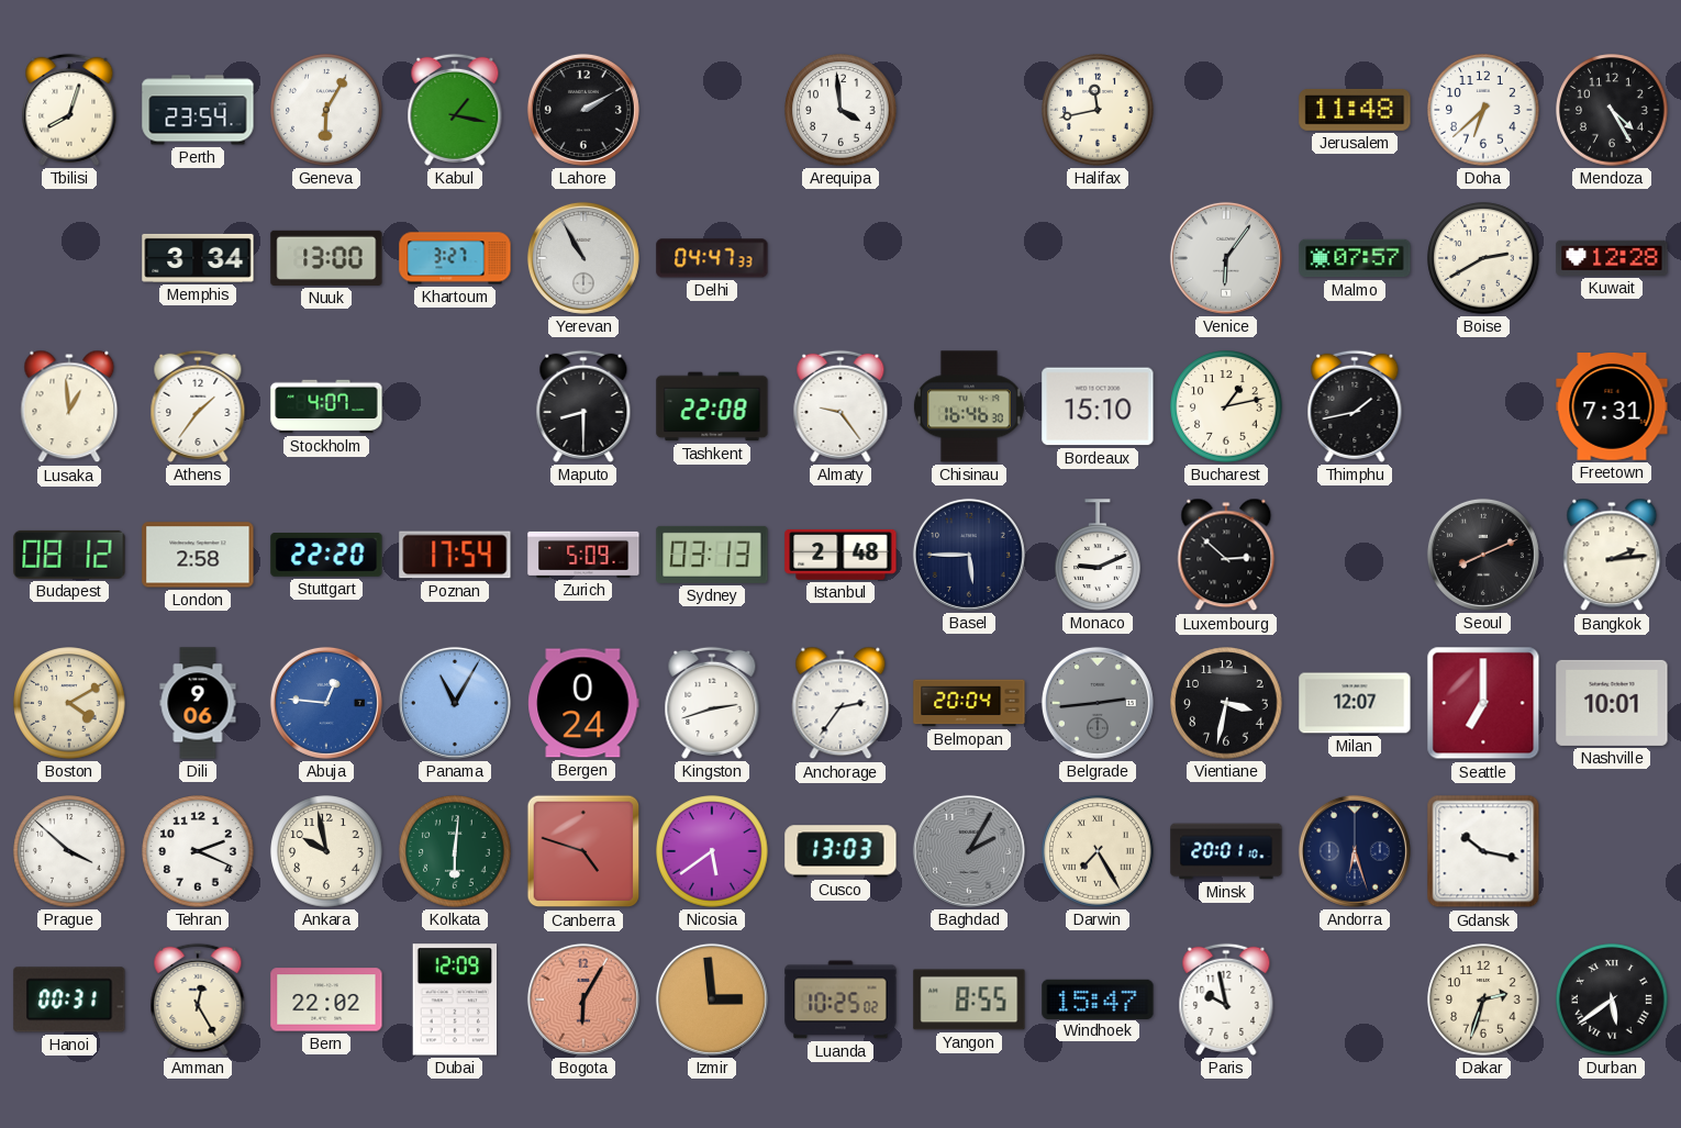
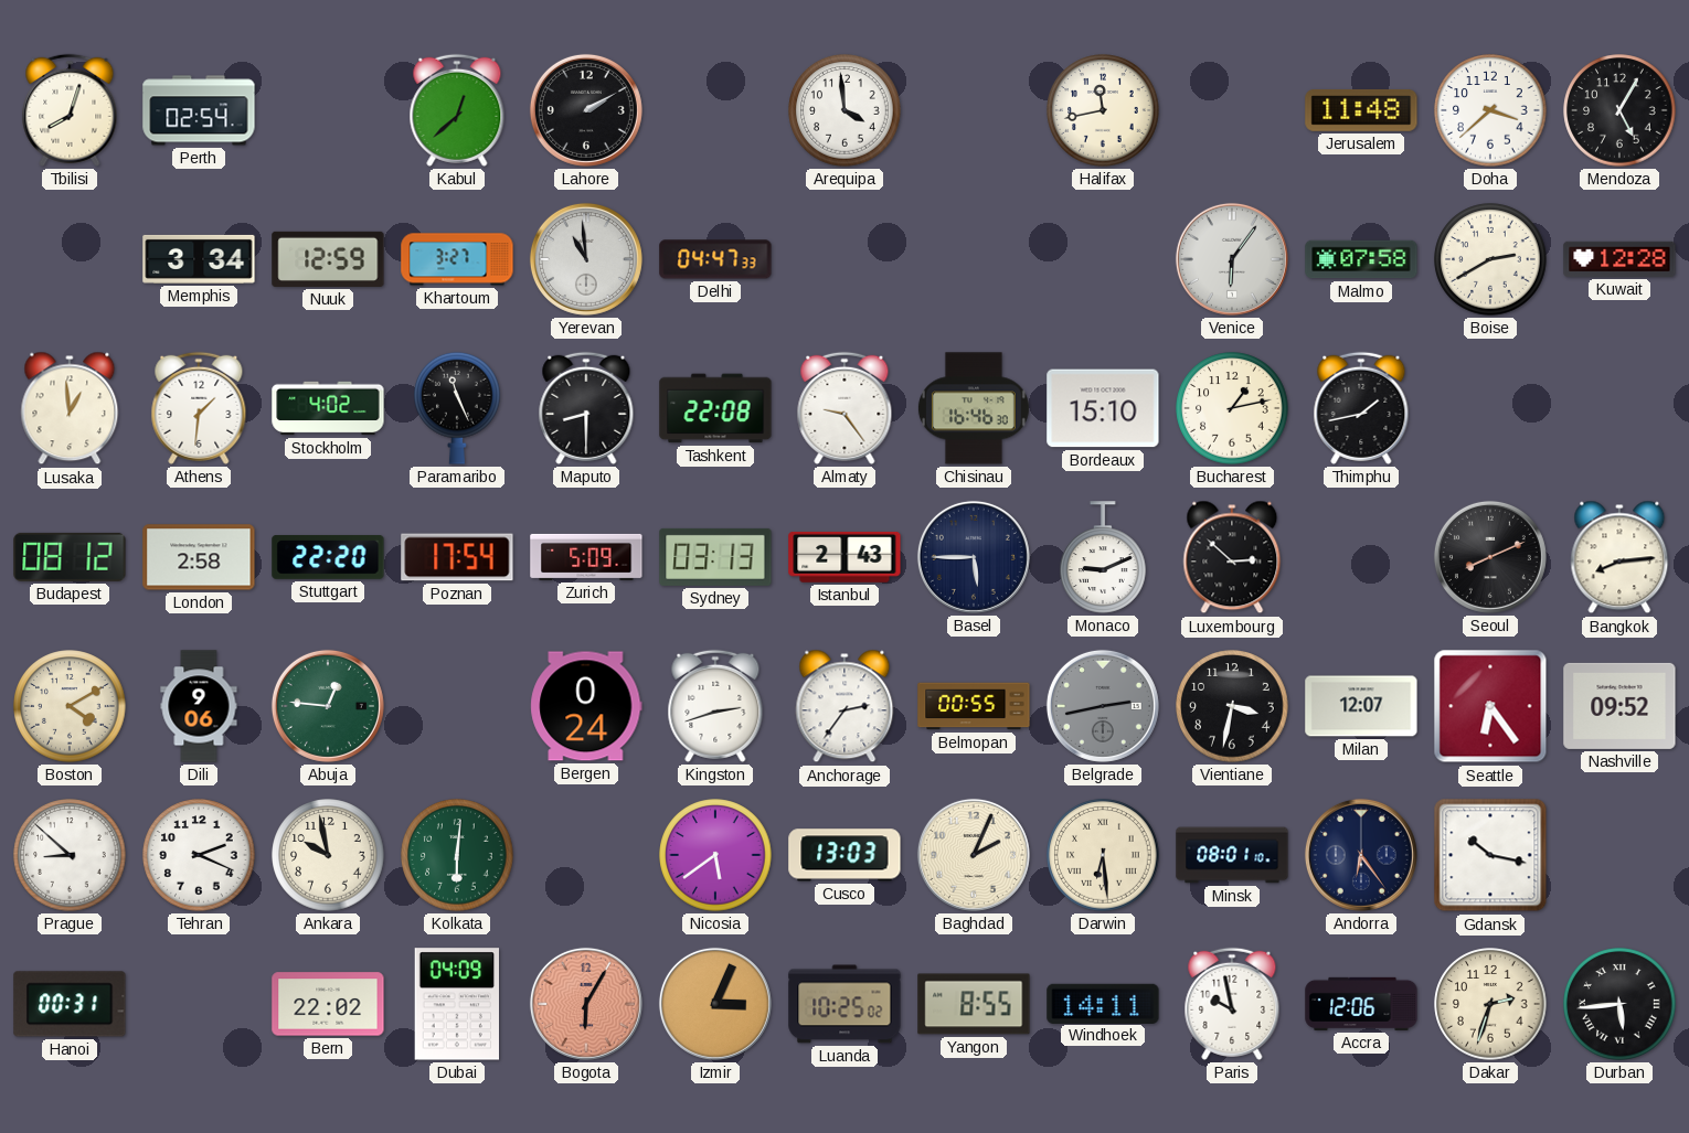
Perth: 23:54 -> 02:54 (199, 110)
Geneva: 6:05 -> none (326, 110)
Kabul: 1:17 -> 12:38 (457, 110)
Doha: 6:38 -> 3:38 (1490, 110)
Mendoza: 4:25 -> 5:05 (1619, 110)
Nuuk: 13:00 -> 12:59 (328, 259)
Yerevan: 10:55 -> 10:59 (586, 259)
Malmo: 07:57 -> 07:58 (1361, 259)
Athens: 1:36 -> 1:31 (199, 408)
Stockholm: 4:07 -> 4:02 (328, 408)
Paramaribo: none -> 11:26 (457, 408)
Freetown: 7:31 -> none (1612, 407)
Istanbul: 2:48 -> 2:43 (845, 557)
Bangkok: 2:14 -> 8:14 (1619, 557)
Abuja dial: blue -> green (328, 706)
Panama: 11:05 -> none (455, 703)
Belmopan: 20:04 -> 00:55 (974, 706)
Belgrade: 2:44 -> 2:43 (1103, 706)
Seattle: 7:00 -> 6:24 (1490, 706)
Nashville: 10:01 -> 09:52 (1619, 706)
Prague: 3:52 -> 8:52 (70, 855)
Canberra: 4:48 -> none (583, 851)
Baghdad: 2:05 -> 2:04 (974, 855)
Baghdad dial: grey -> cream (974, 855)
Darwin: 7:25 -> 6:29 (1103, 855)
Minsk: 20:01 -> 08:01 (1232, 855)
Andorra: 6:27 -> 6:24 (1361, 855)
Amman: 12:25 -> none (198, 999)
Dubai: 12:09 -> 04:09 (456, 1004)
Izmir: 2:59 -> 3:04 (715, 1004)
Windhoek: 15:47 -> 14:11 (1103, 1003)
Accra: none -> 12:06 (1361, 1004)
Durban: 5:39 -> 5:44 (1619, 1004)
